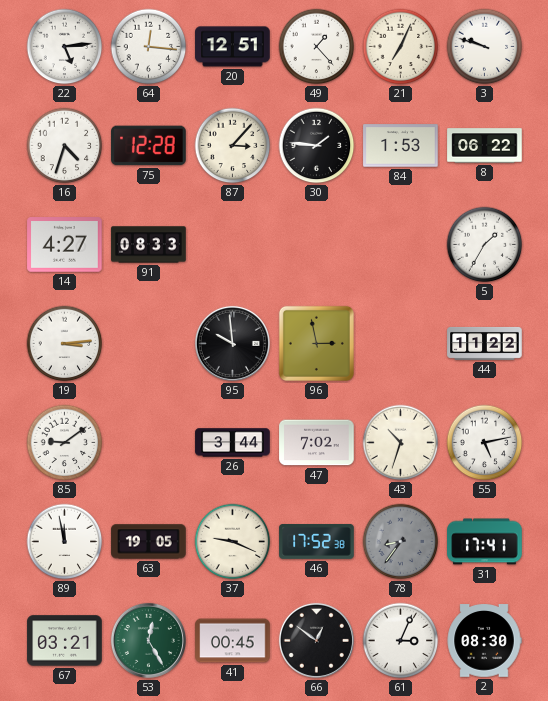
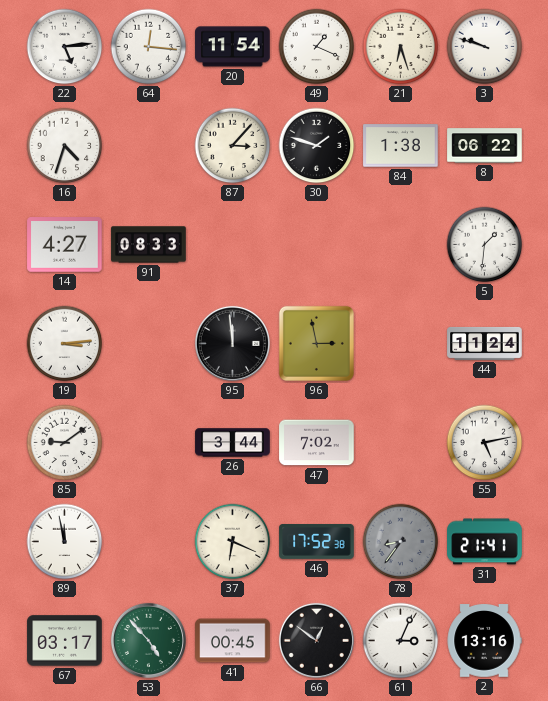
20: 12:51 -> 11:54 (233, 47)
49: 1:23 -> 1:19 (317, 47)
21: 7:04 -> 6:27 (401, 47)
75: 12:28 -> none (149, 146)
30: 1:46 -> 1:48 (317, 146)
84: 1:53 -> 1:38 (401, 146)
5: 1:35 -> 1:31 (485, 245)
95: 9:59 -> 11:59 (232, 343)
44: 11:22 -> 11:24 (485, 343)
43: 10:33 -> none (401, 443)
63: 19:05 -> none (149, 542)
37: 9:19 -> 6:19 (233, 542)
31: 17:41 -> 21:41 (485, 542)
67: 03:21 -> 03:17 (65, 641)
53: 12:25 -> 4:53 (148, 640)
2: 08:30 -> 13:16 (484, 641)
